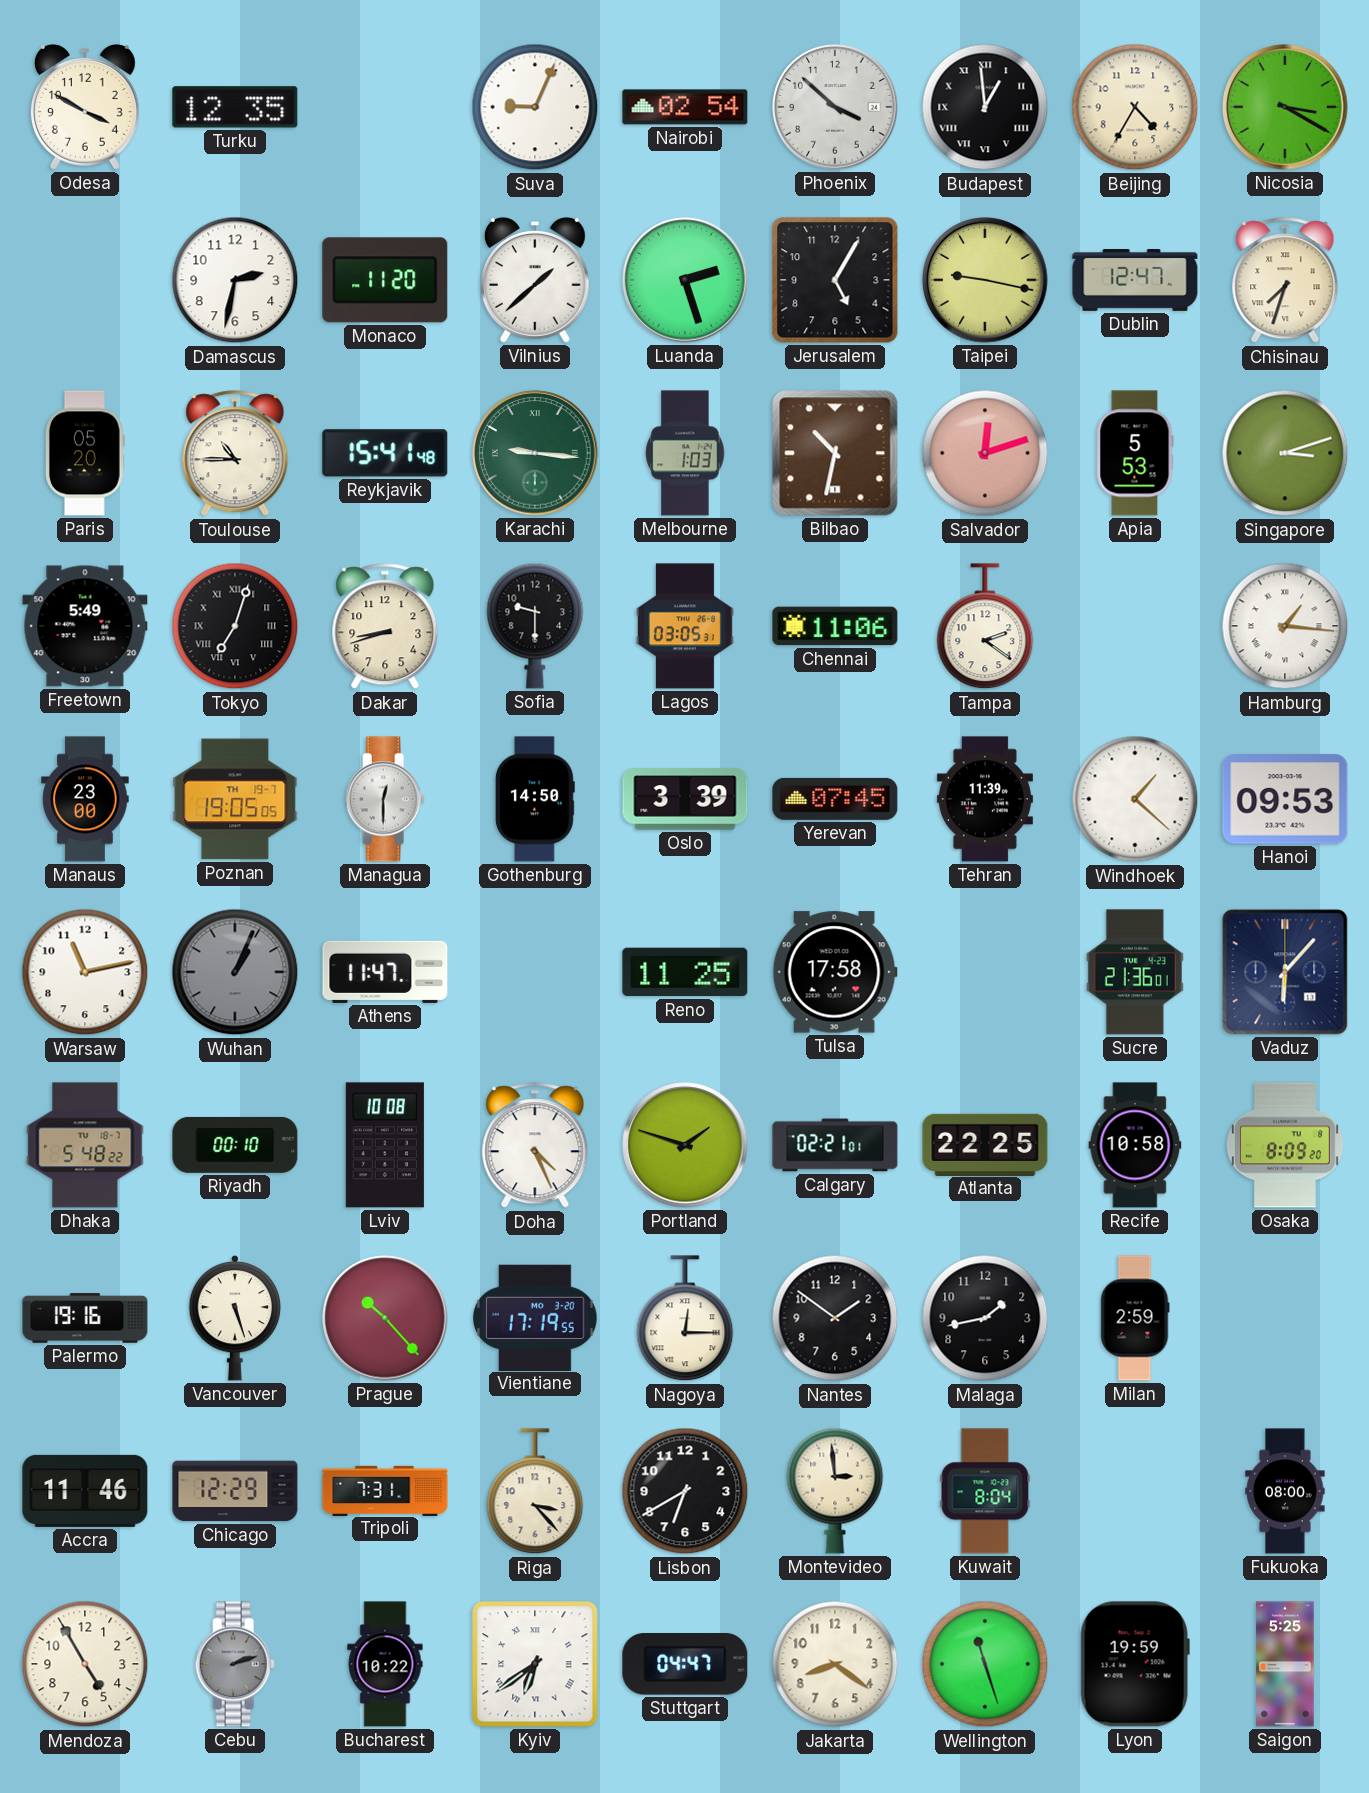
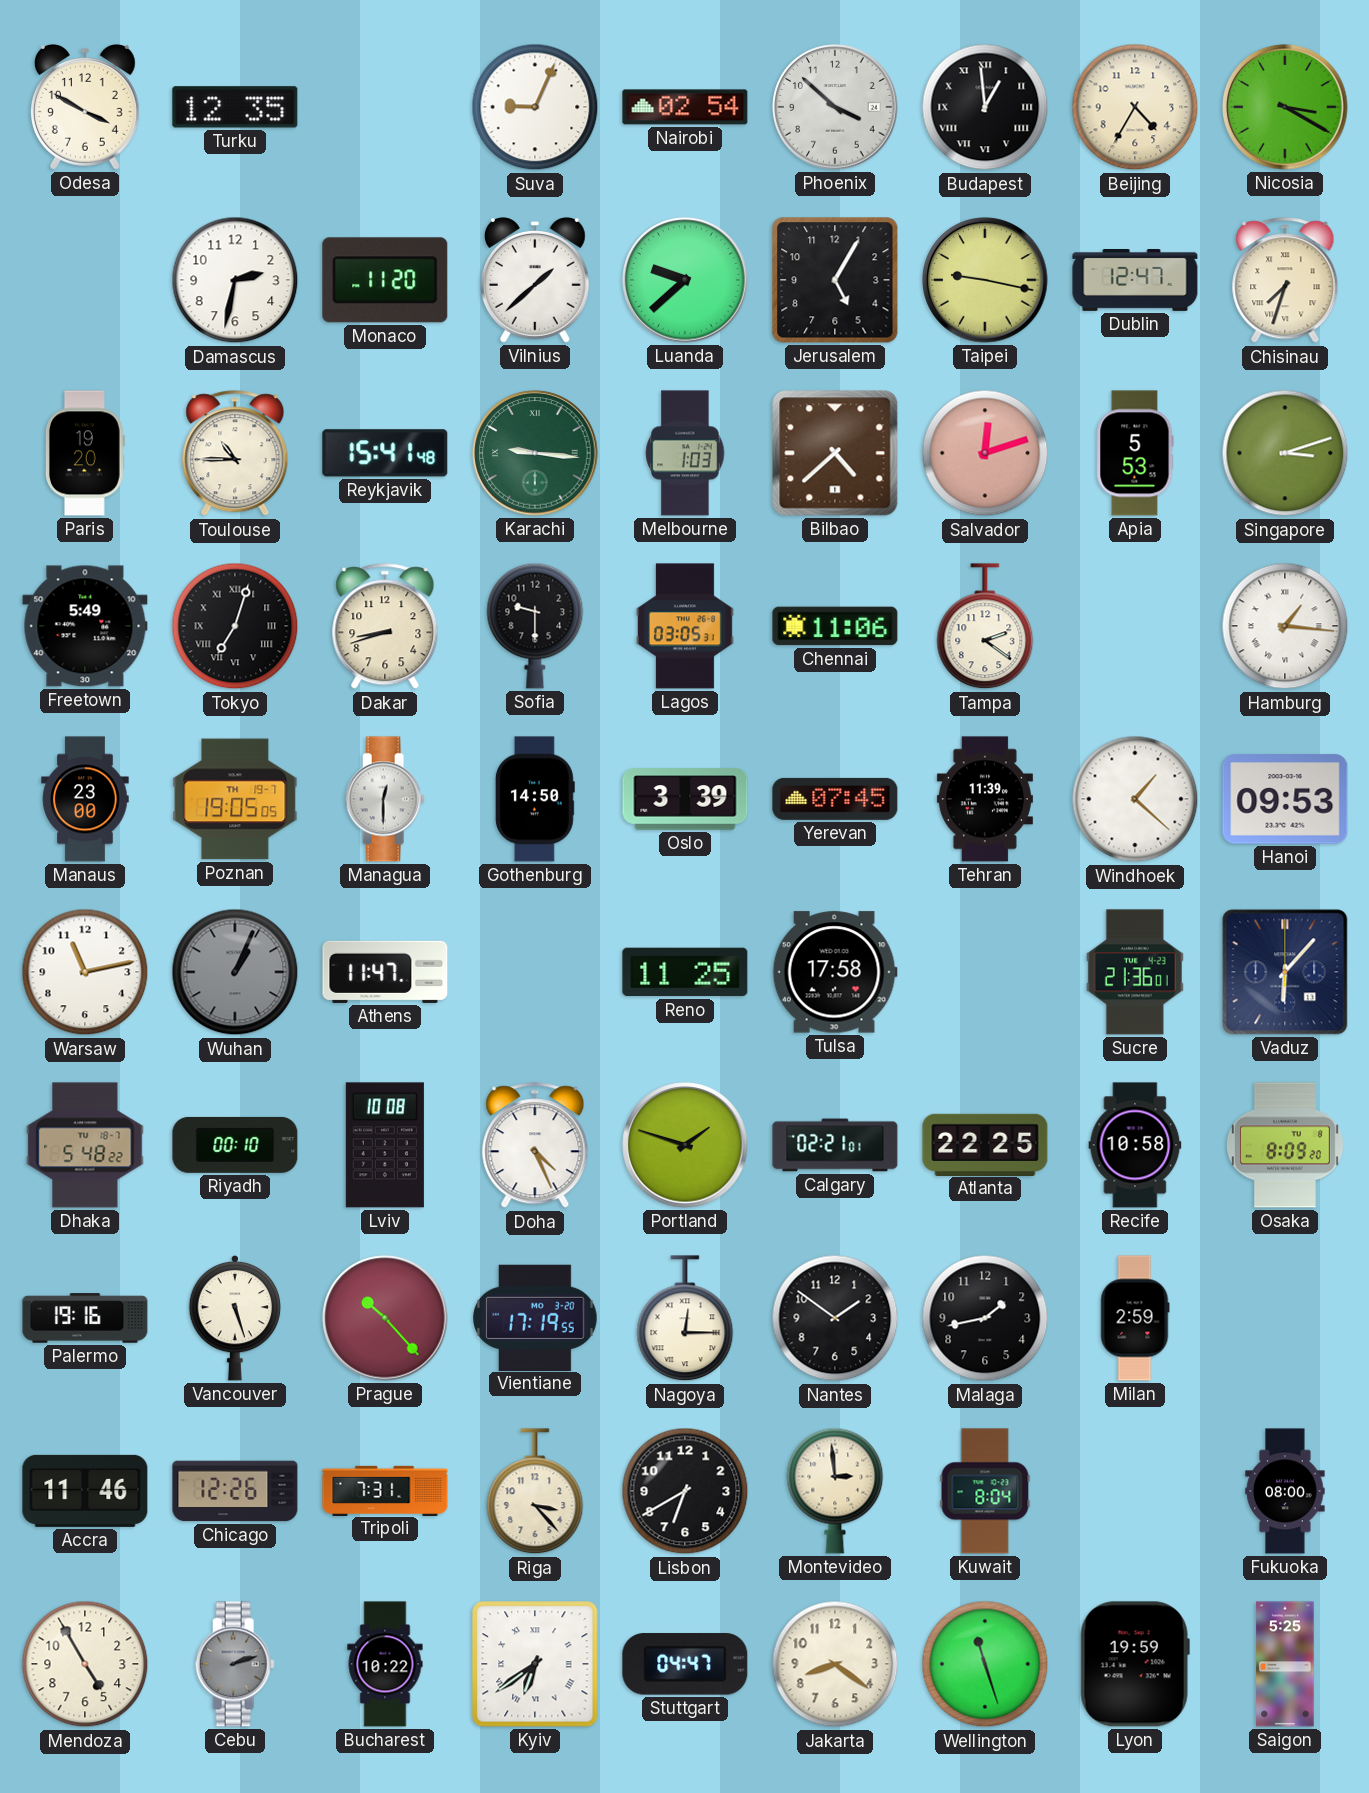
Luanda: 2:27 -> 9:38 (685, 280)
Paris: 05:20 -> 19:20 (85, 453)
Bilbao: 10:32 -> 4:38 (835, 453)
Chicago: 12:29 -> 12:26 (235, 1491)
